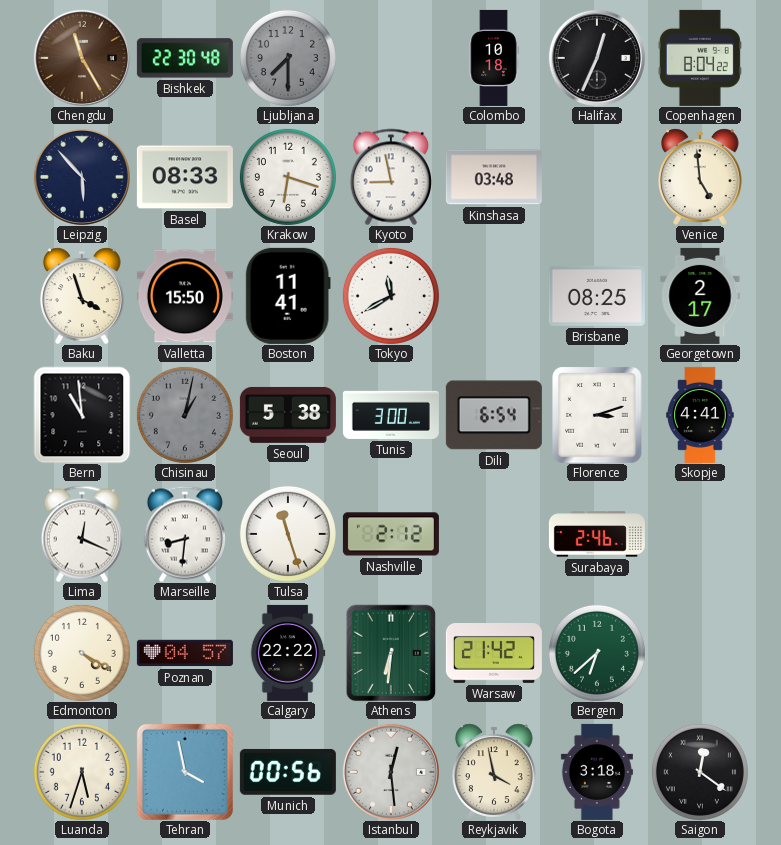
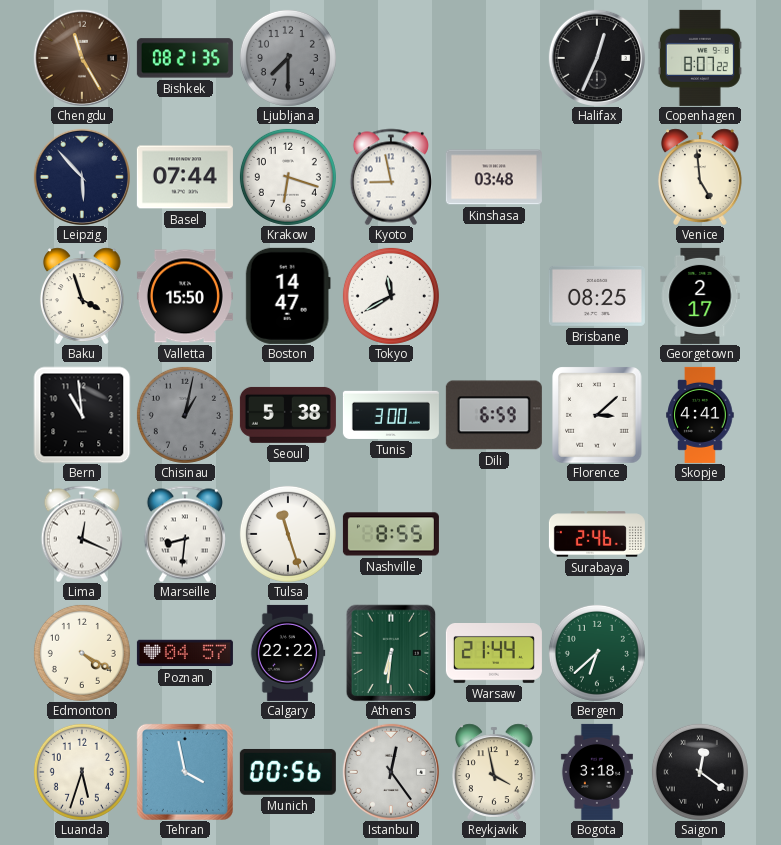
Bishkek: 22:30 -> 08:21 (185, 58)
Colombo: 10:18 -> none (494, 58)
Copenhagen: 8:04 -> 8:07 (700, 58)
Basel: 08:33 -> 07:44 (185, 177)
Boston: 11:41 -> 14:47 (288, 296)
Dili: 6:54 -> 6:59 (494, 415)
Florence: 3:12 -> 3:08 (597, 415)
Nashville: 2:12 -> 8:55 (391, 534)
Warsaw: 21:42 -> 21:44 (494, 654)
Istanbul: 12:29 -> 12:24 (391, 772)
